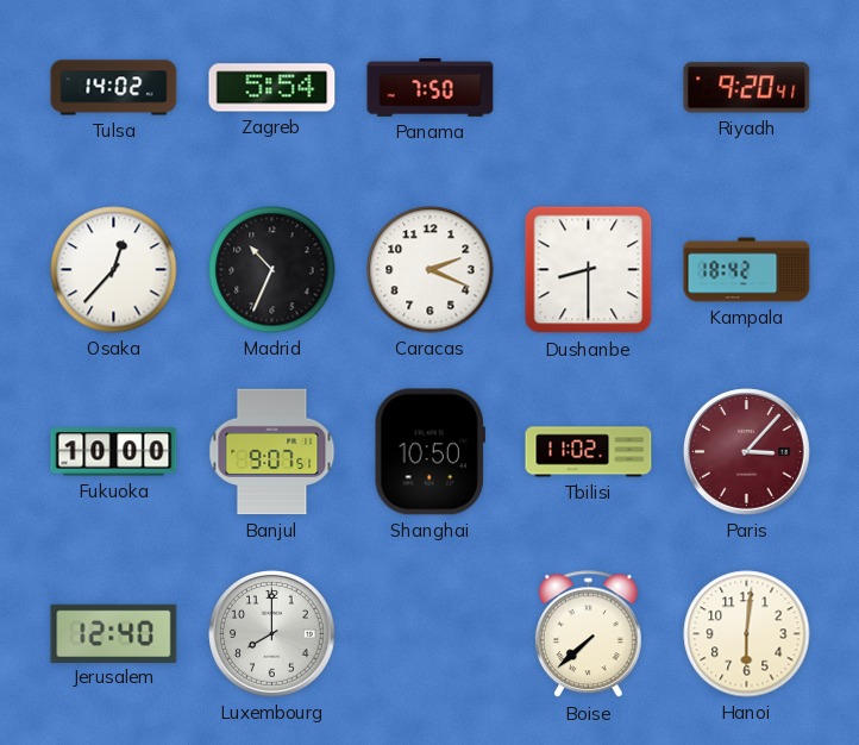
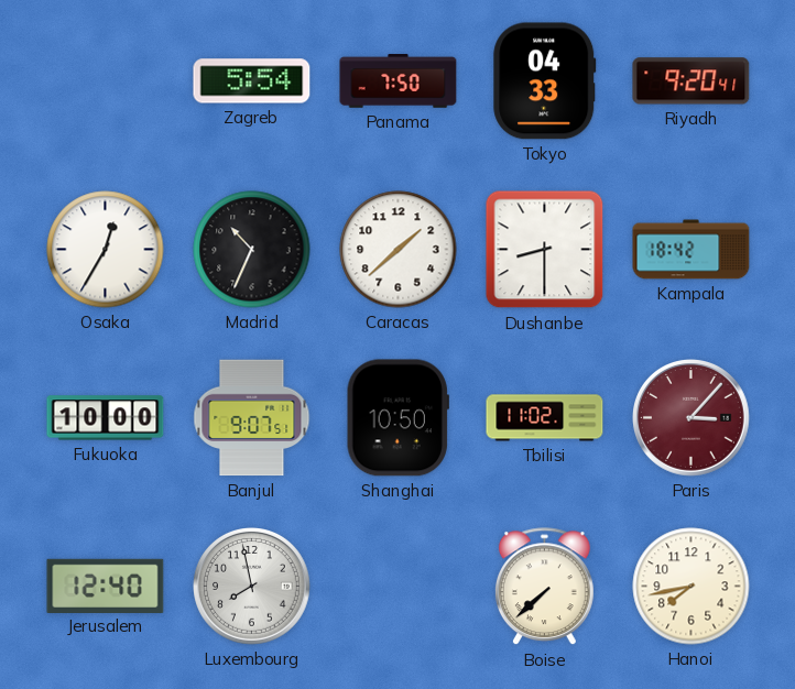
Tulsa: 14:02 -> none (114, 88)
Tokyo: none -> 04:33 (545, 81)
Osaka: 12:37 -> 12:35 (106, 250)
Caracas: 2:19 -> 1:38 (399, 250)
Luxembourg: 8:00 -> 7:58 (252, 587)
Hanoi: 6:01 -> 7:43 (691, 587)
